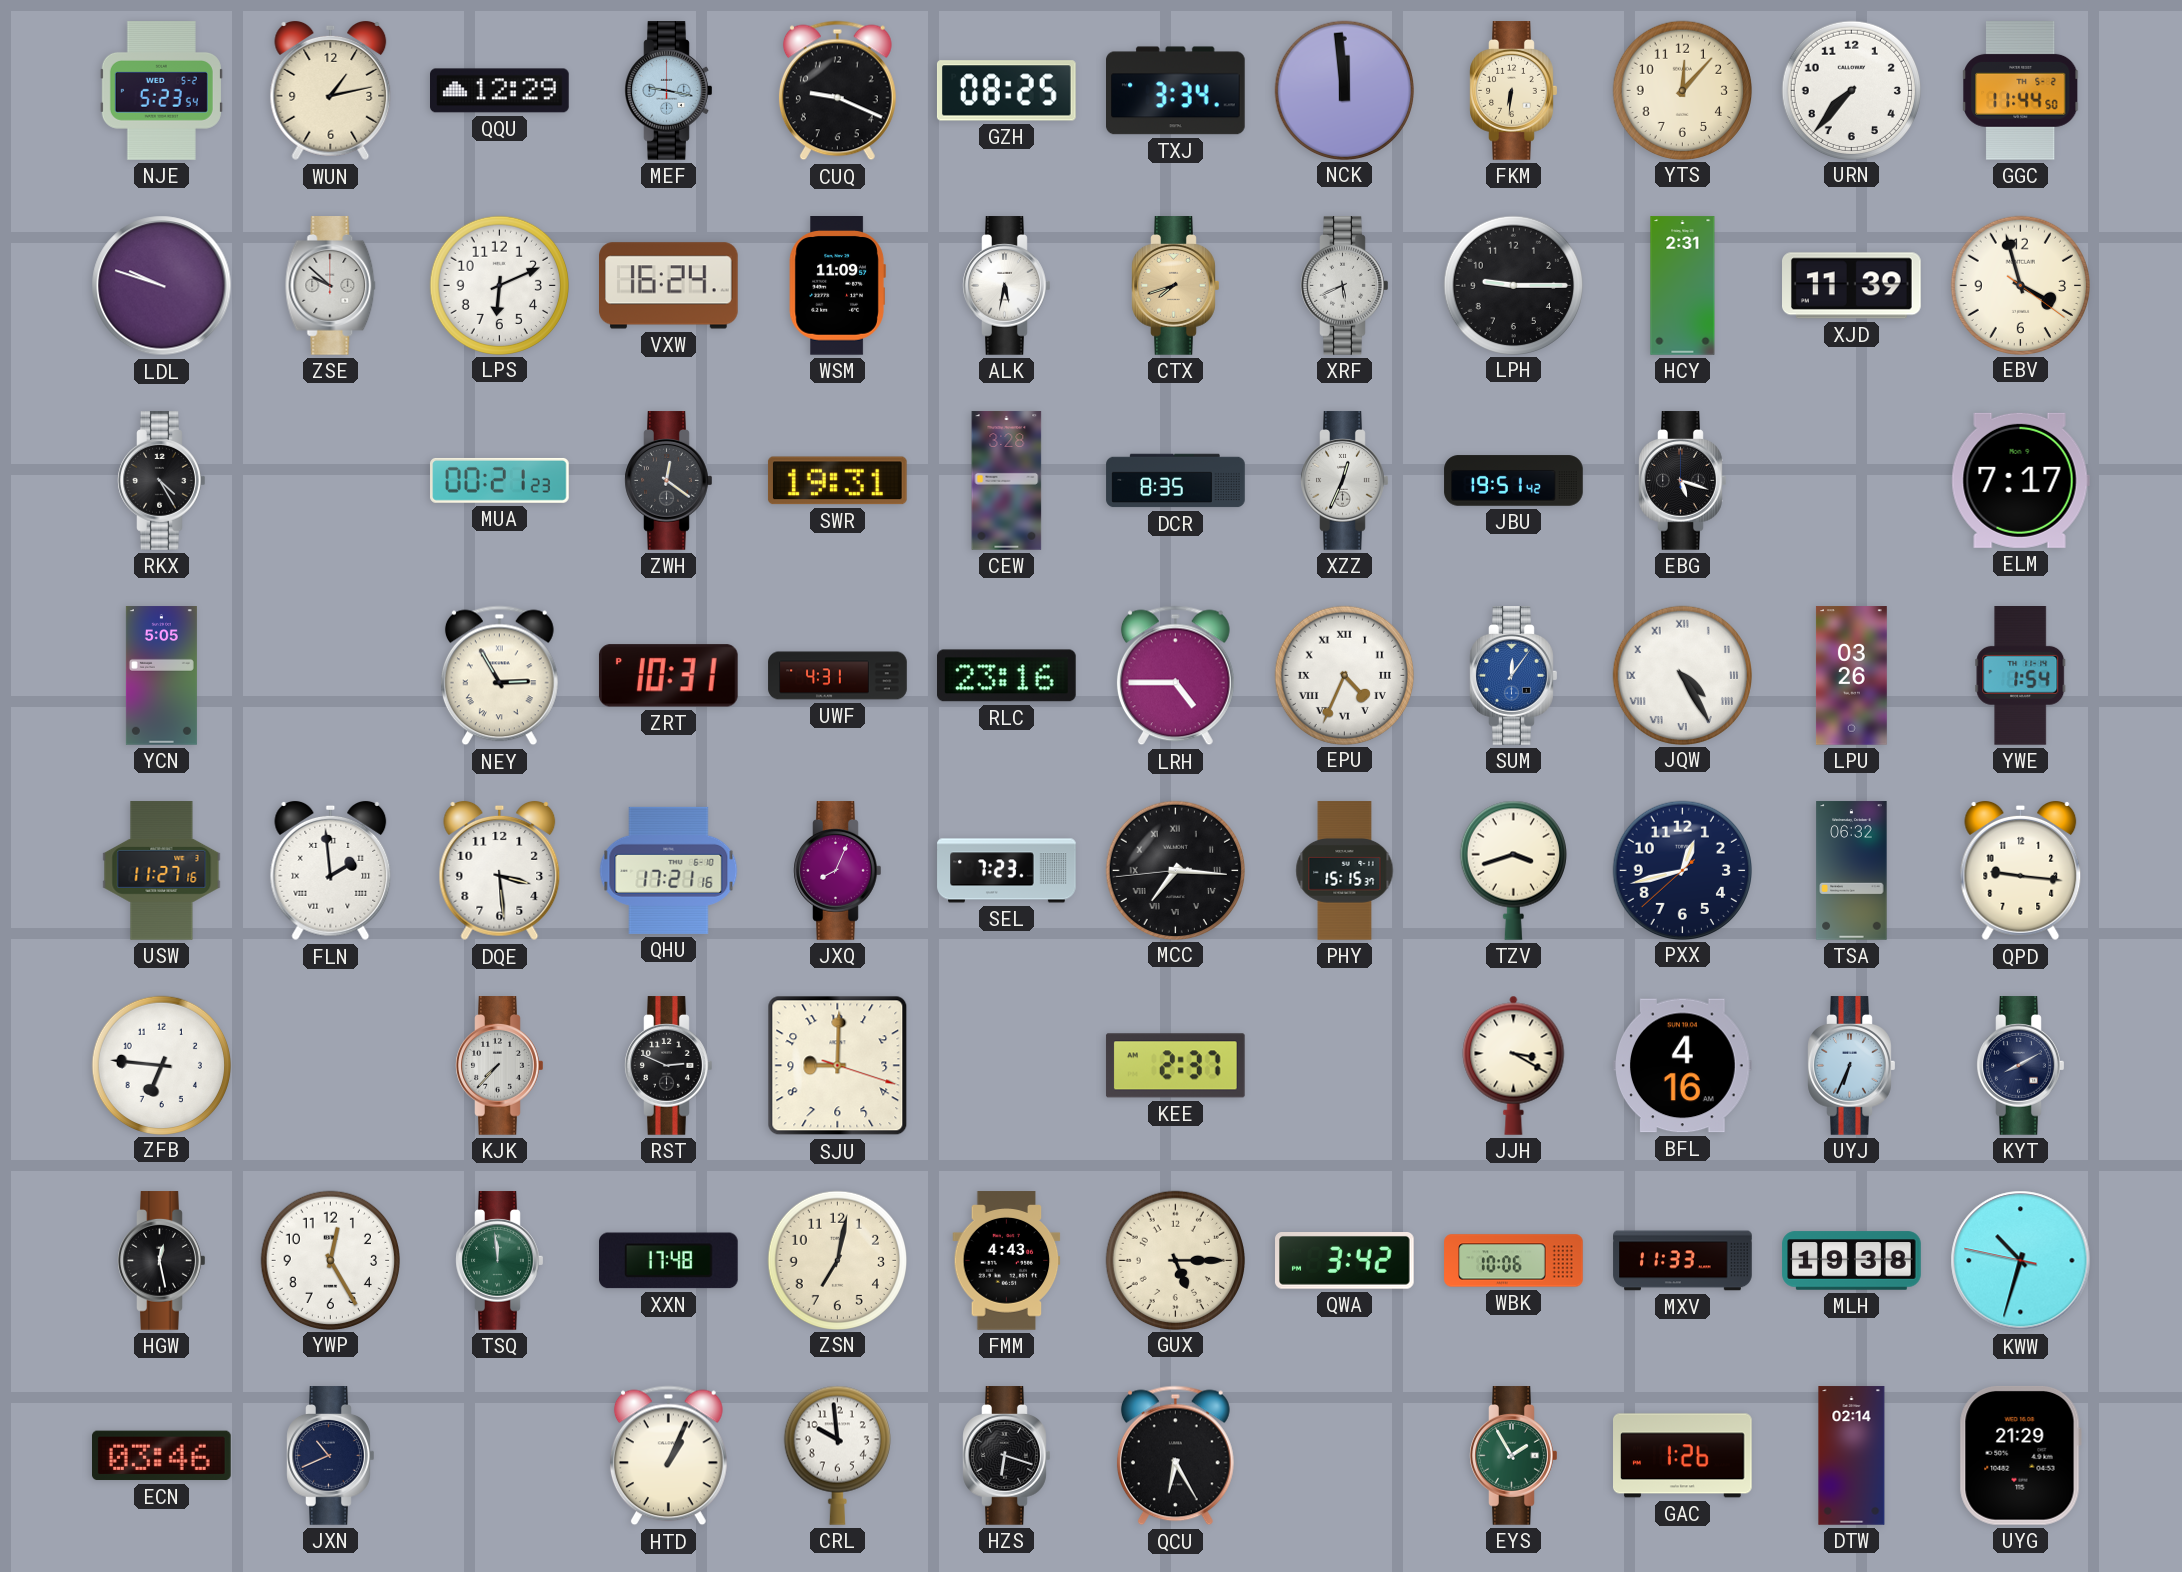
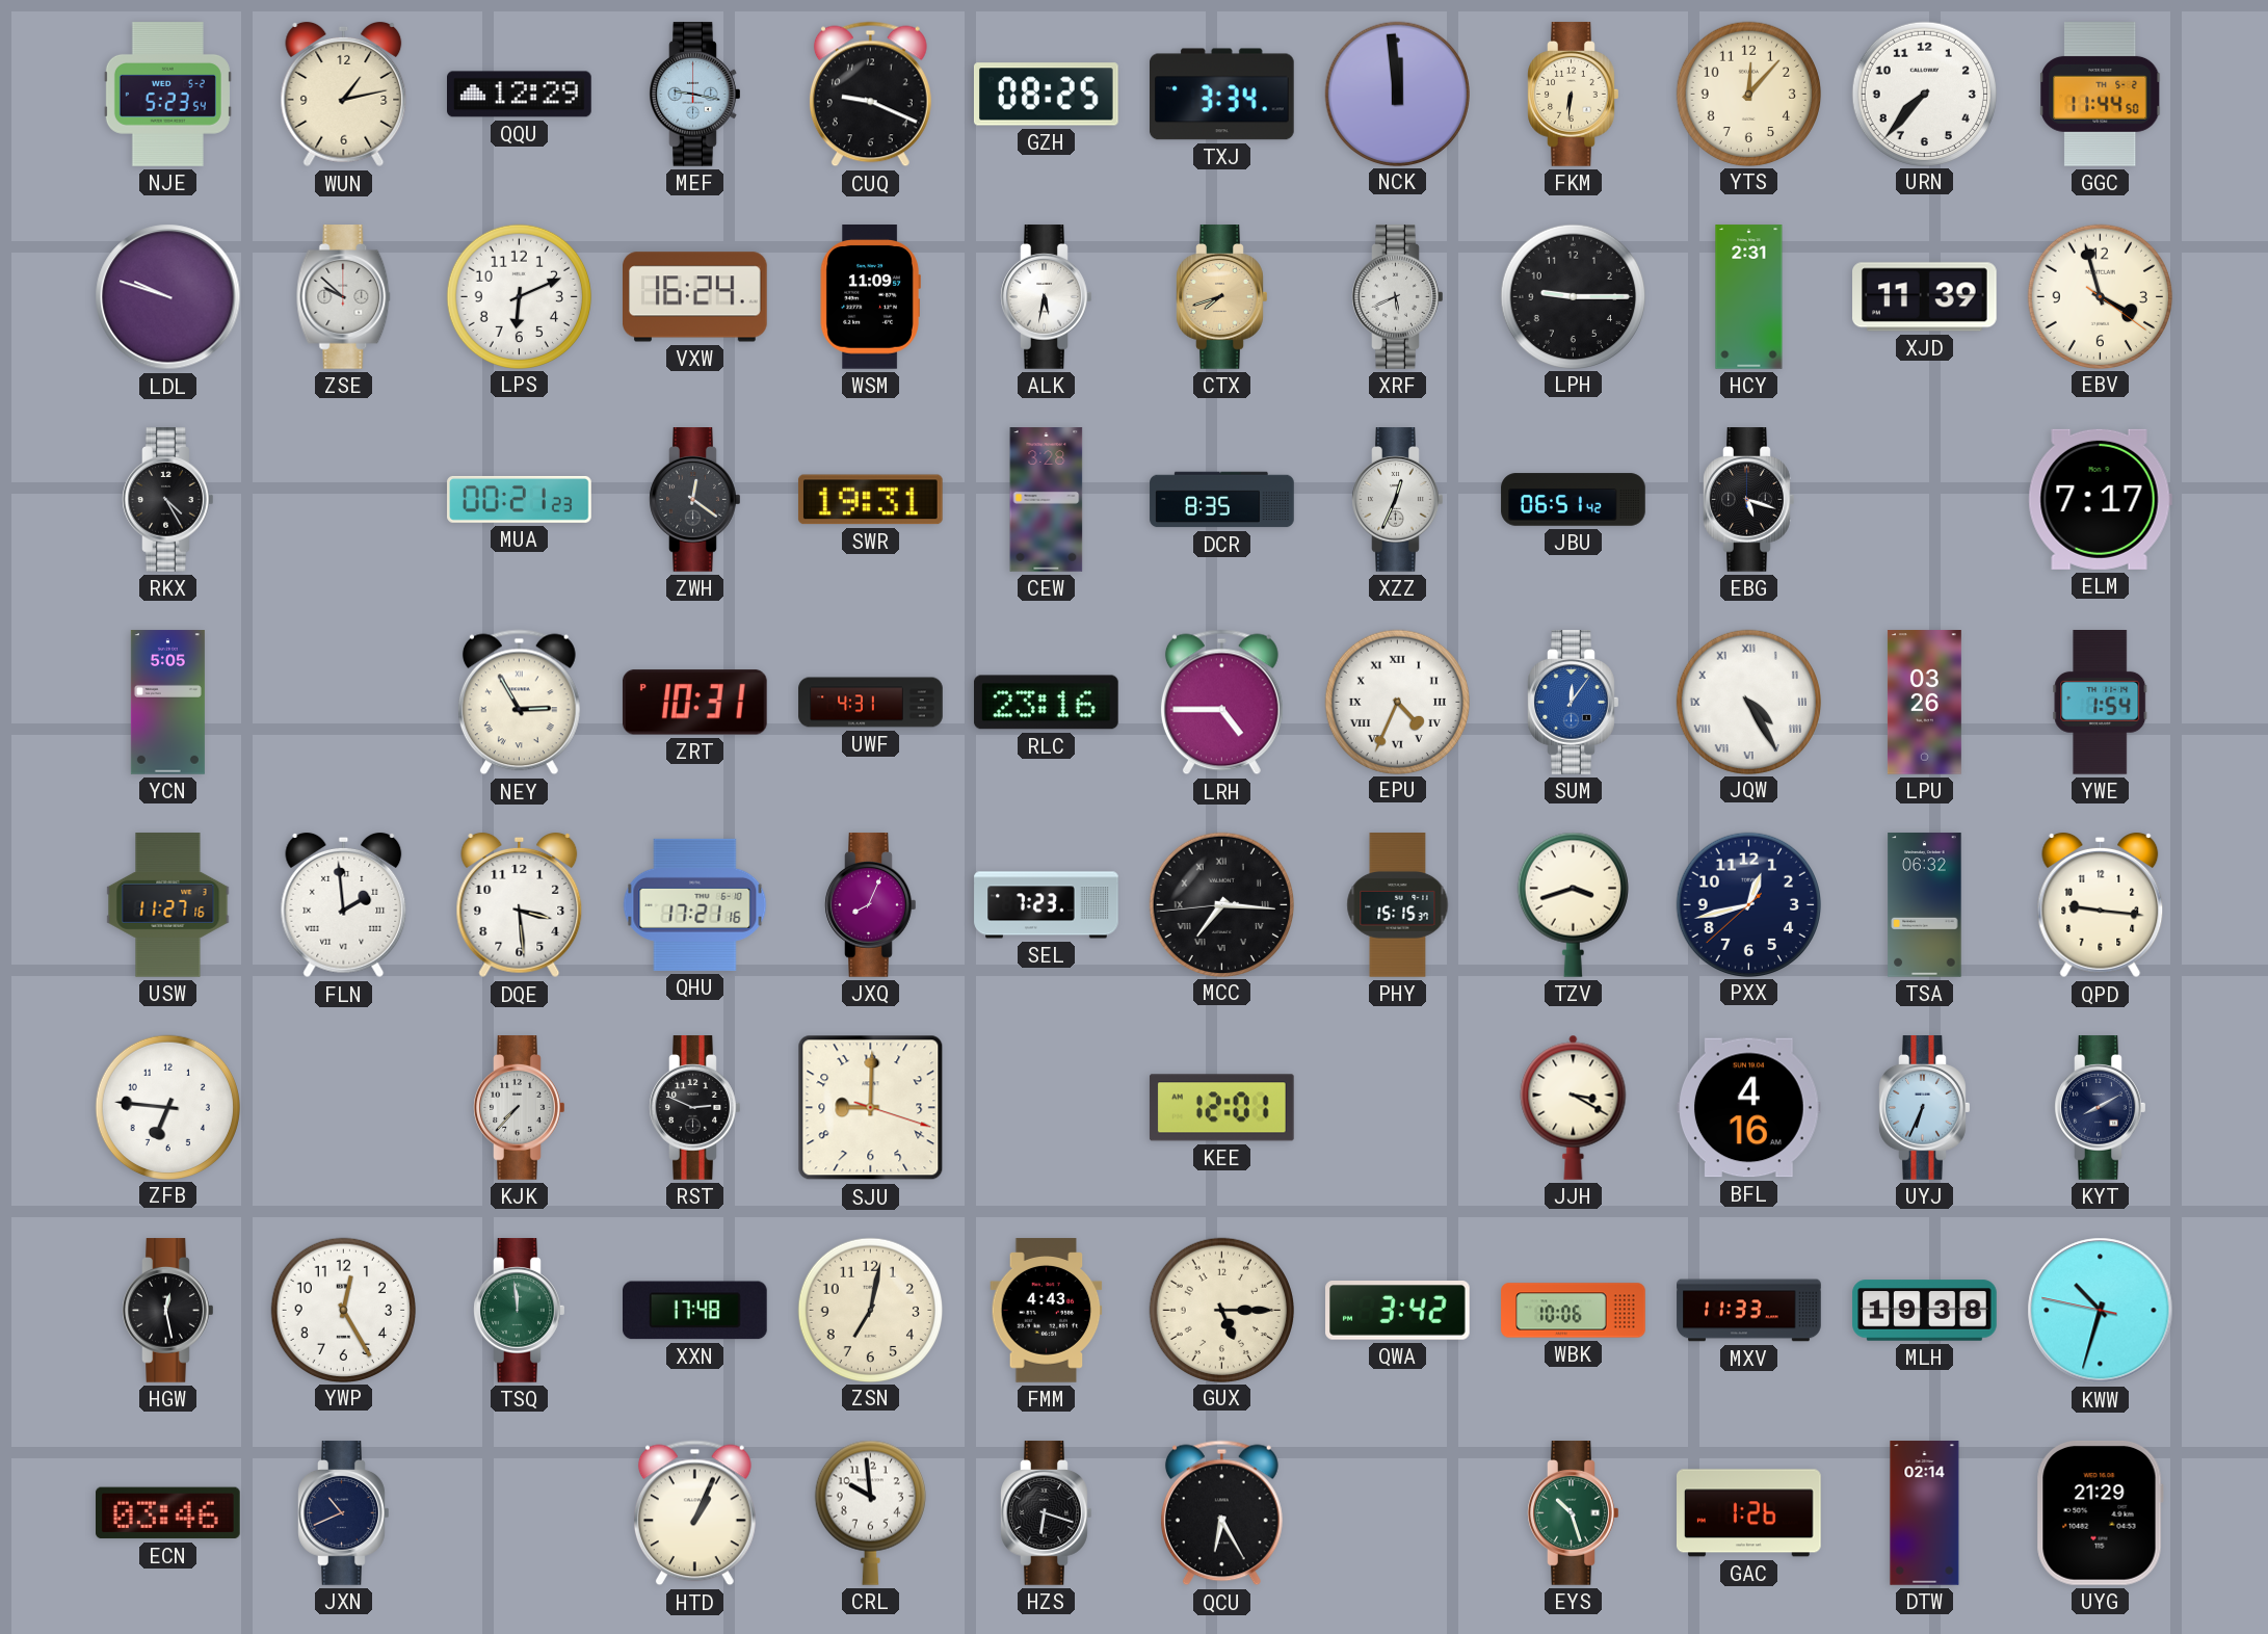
JBU: 19:51 -> 06:51 (1574, 500)
KEE: 2:37 -> 12:01 (1221, 1108)
EYS: 1:55 -> 10:27 (1574, 1513)
